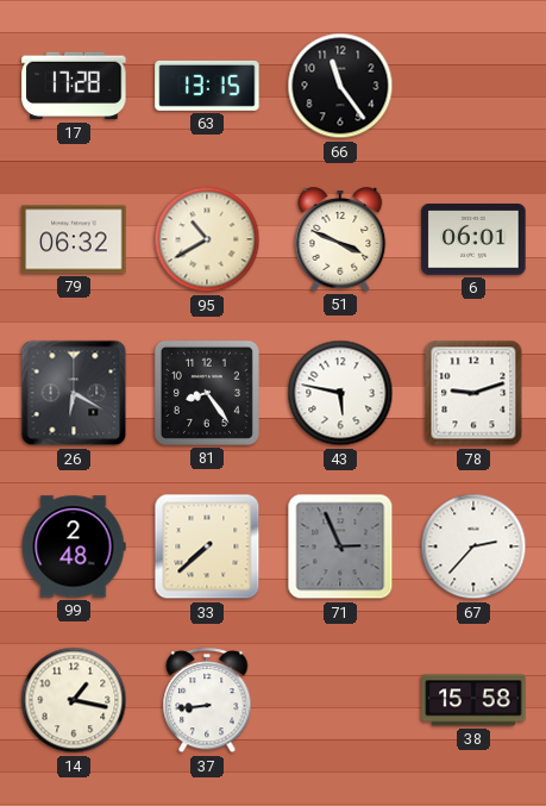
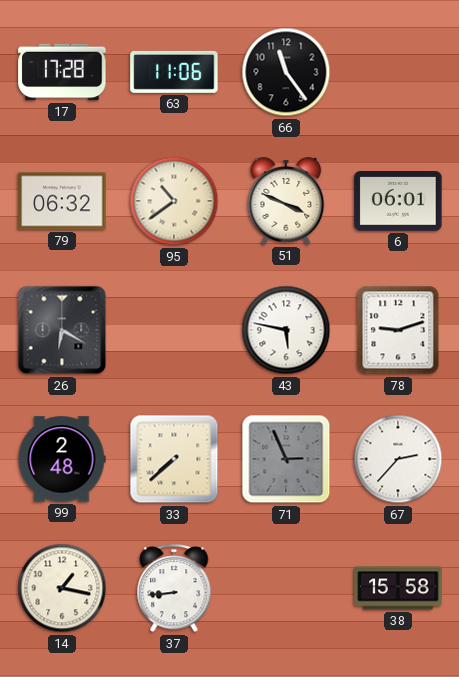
63: 13:15 -> 11:06 (174, 72)
95: 10:40 -> 10:39 (174, 201)
81: 8:24 -> none (207, 393)
